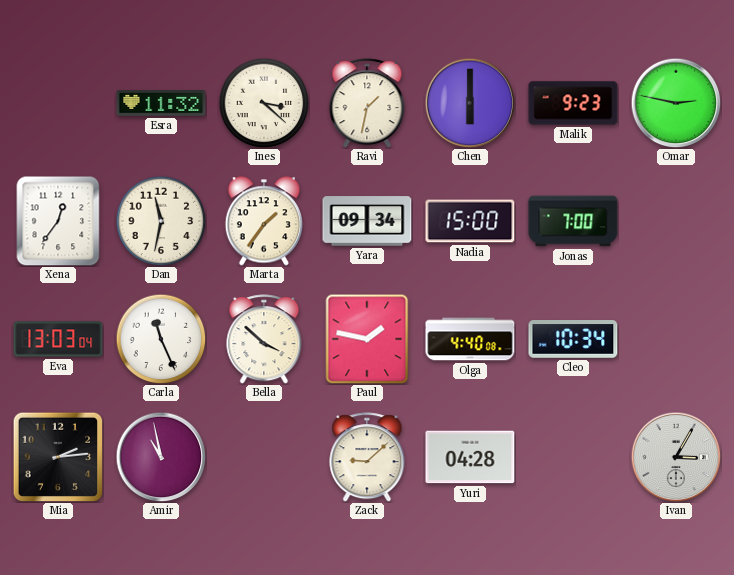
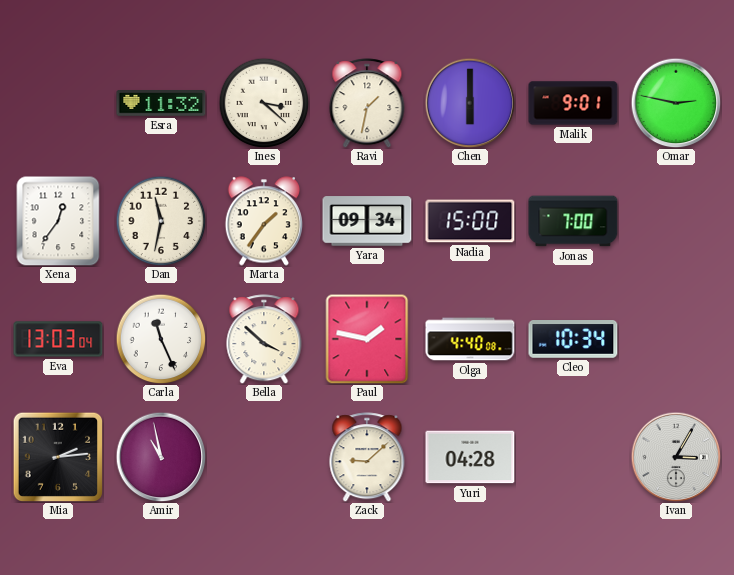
Malik: 9:23 -> 9:01 (573, 103)
